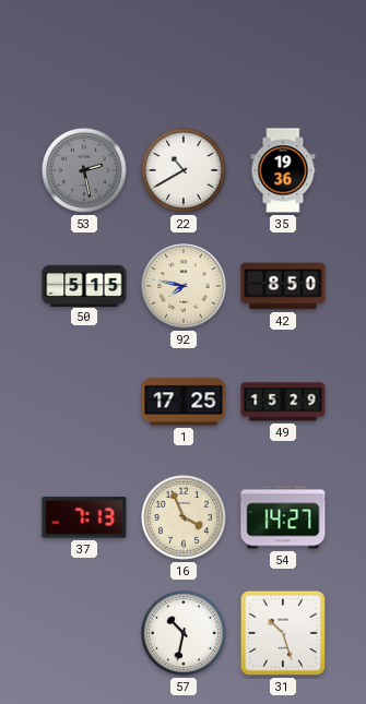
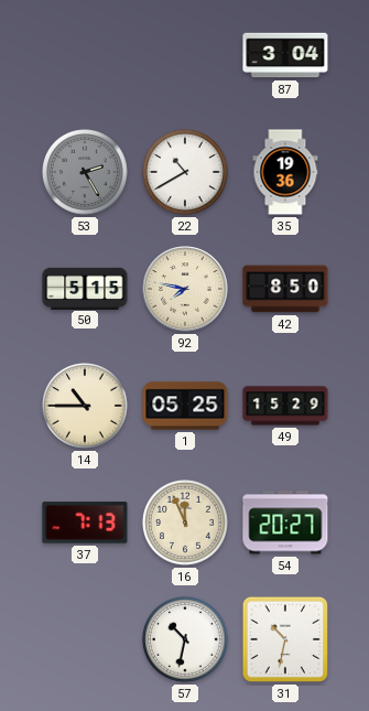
87: none -> 3:04 (285, 55)
53: 2:28 -> 2:25 (86, 173)
14: none -> 10:45 (86, 407)
1: 17:25 -> 05:25 (185, 406)
16: 3:56 -> 11:56 (186, 524)
54: 14:27 -> 20:27 (285, 523)
31: 10:27 -> 10:32 (285, 639)
